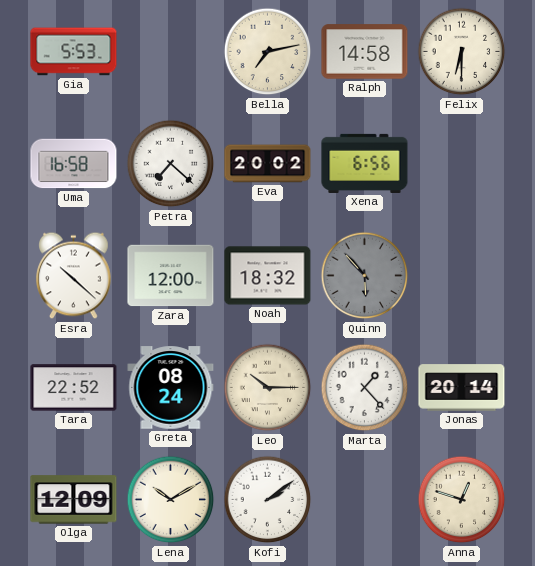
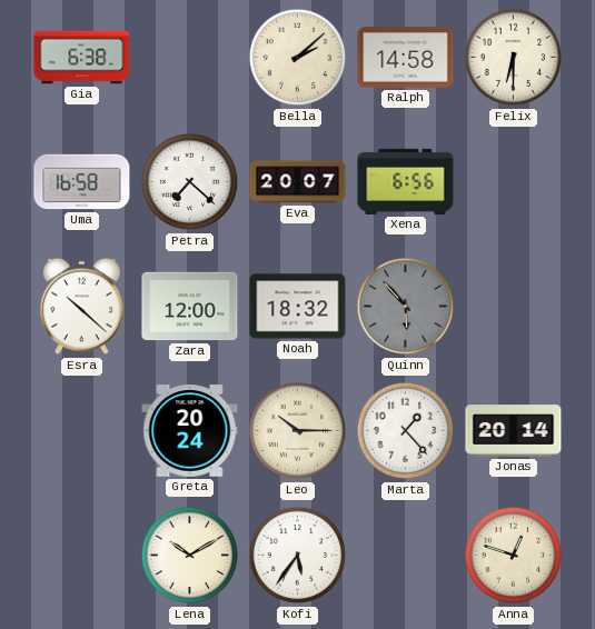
Gia: 5:53 -> 6:38 (82, 58)
Bella: 7:13 -> 2:08 (298, 58)
Eva: 20:02 -> 20:07 (298, 182)
Tara: 22:52 -> none (74, 388)
Greta: 08:24 -> 20:24 (190, 431)
Olga: 12:09 -> none (74, 500)
Kofi: 2:09 -> 5:36 (298, 556)
